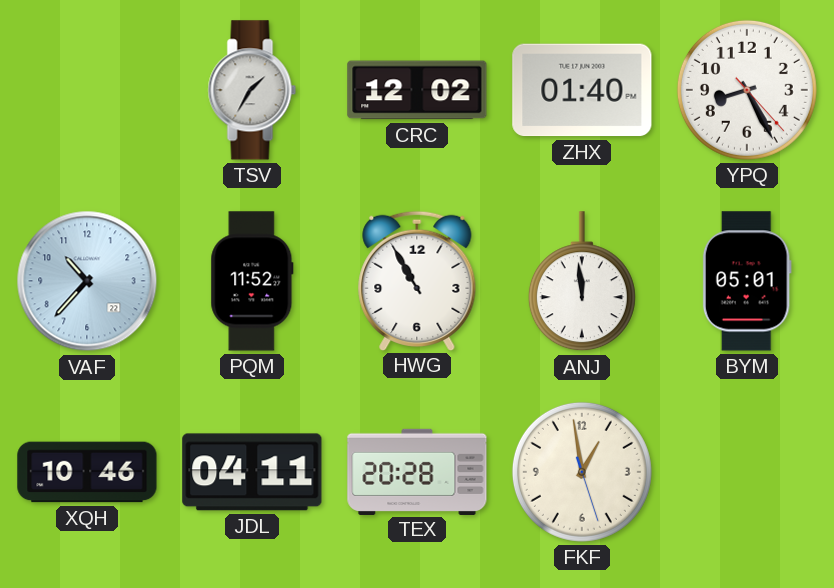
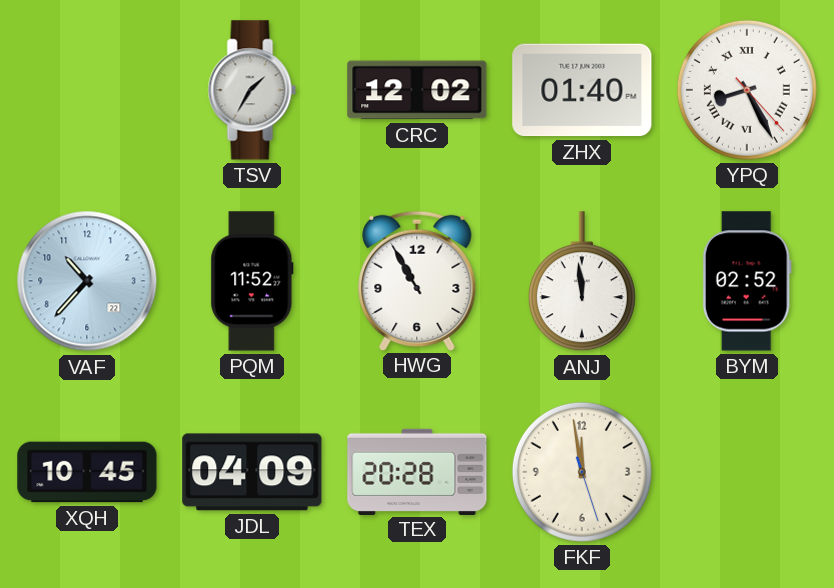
YPQ numerals: Arabic -> Roman (747, 90)
BYM: 05:01 -> 02:52 (747, 281)
XQH: 10:46 -> 10:45 (87, 472)
JDL: 04:11 -> 04:09 (252, 472)
FKF: 12:58 -> 11:58 (582, 472)
